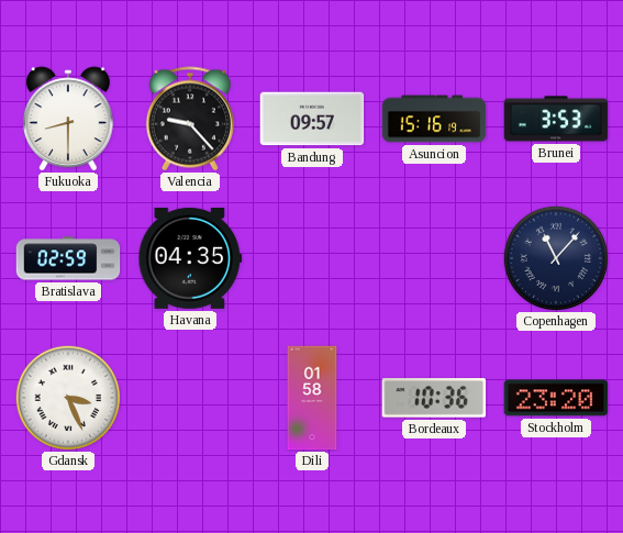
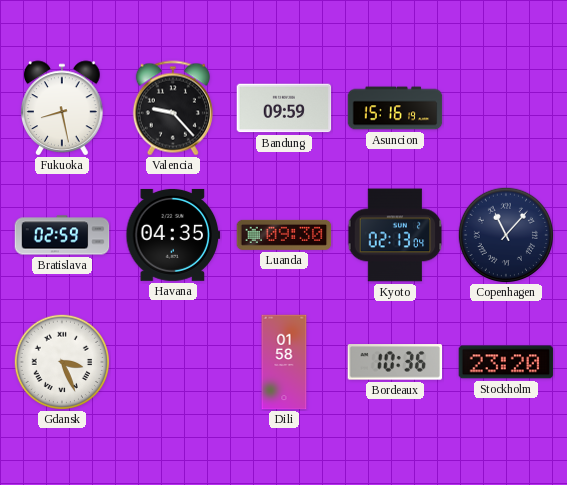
Fukuoka: 8:30 -> 8:28 (62, 108)
Bandung: 09:57 -> 09:59 (284, 108)
Brunei: 3:53 -> none (556, 119)
Luanda: none -> 09:30 (284, 235)
Kyoto: none -> 02:13 (395, 235)
